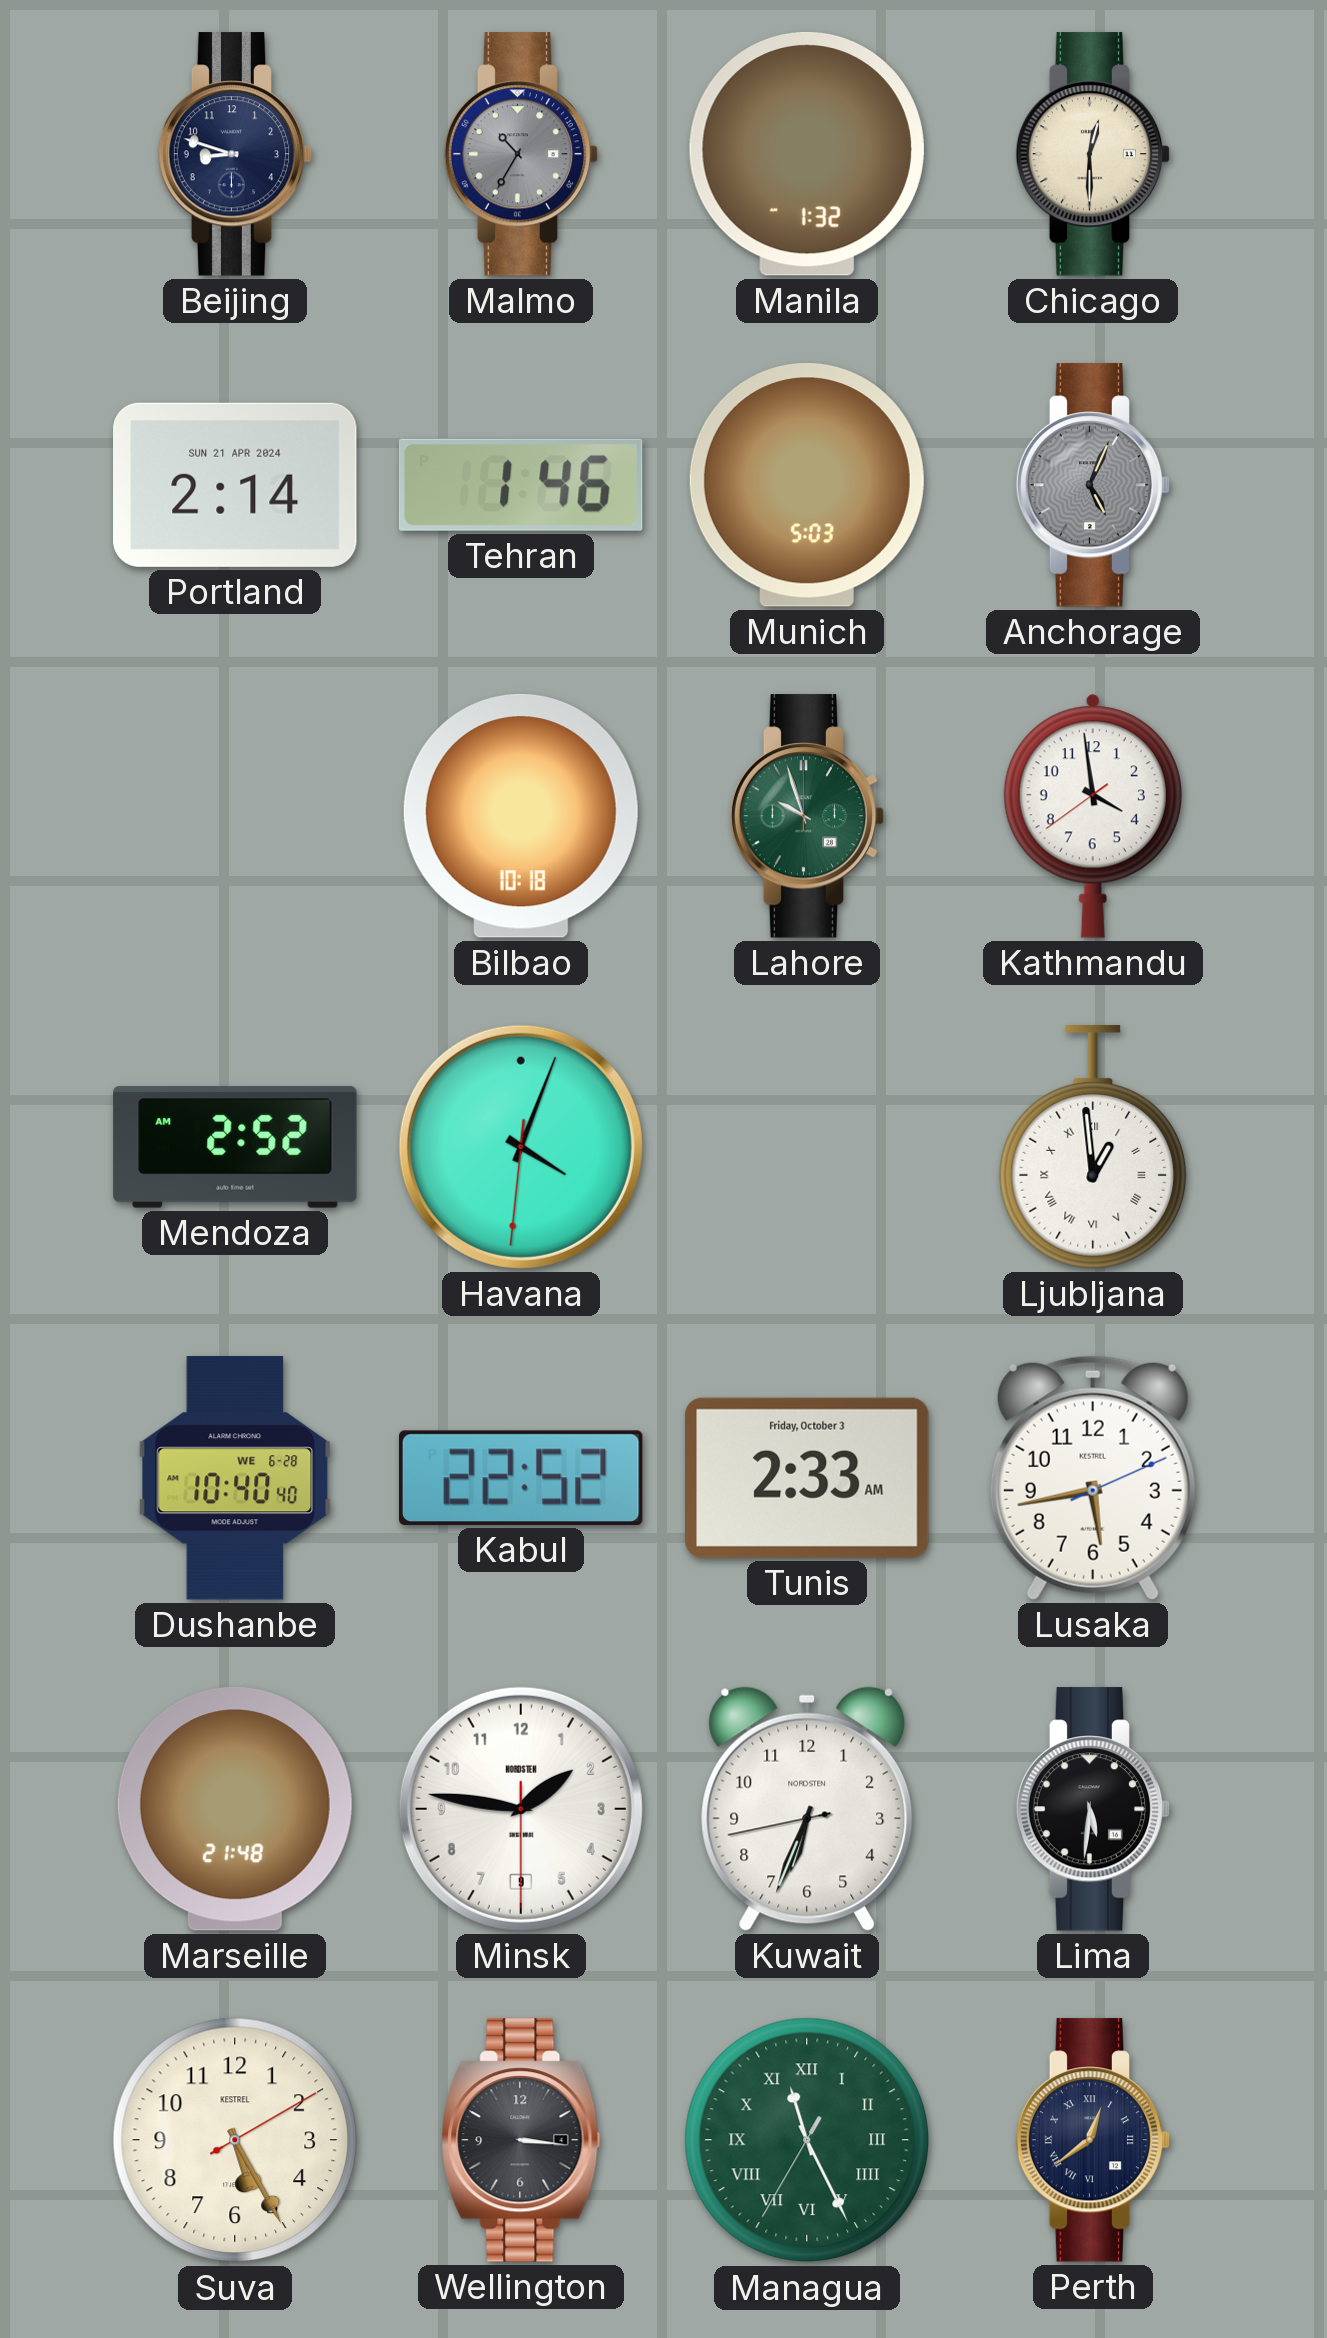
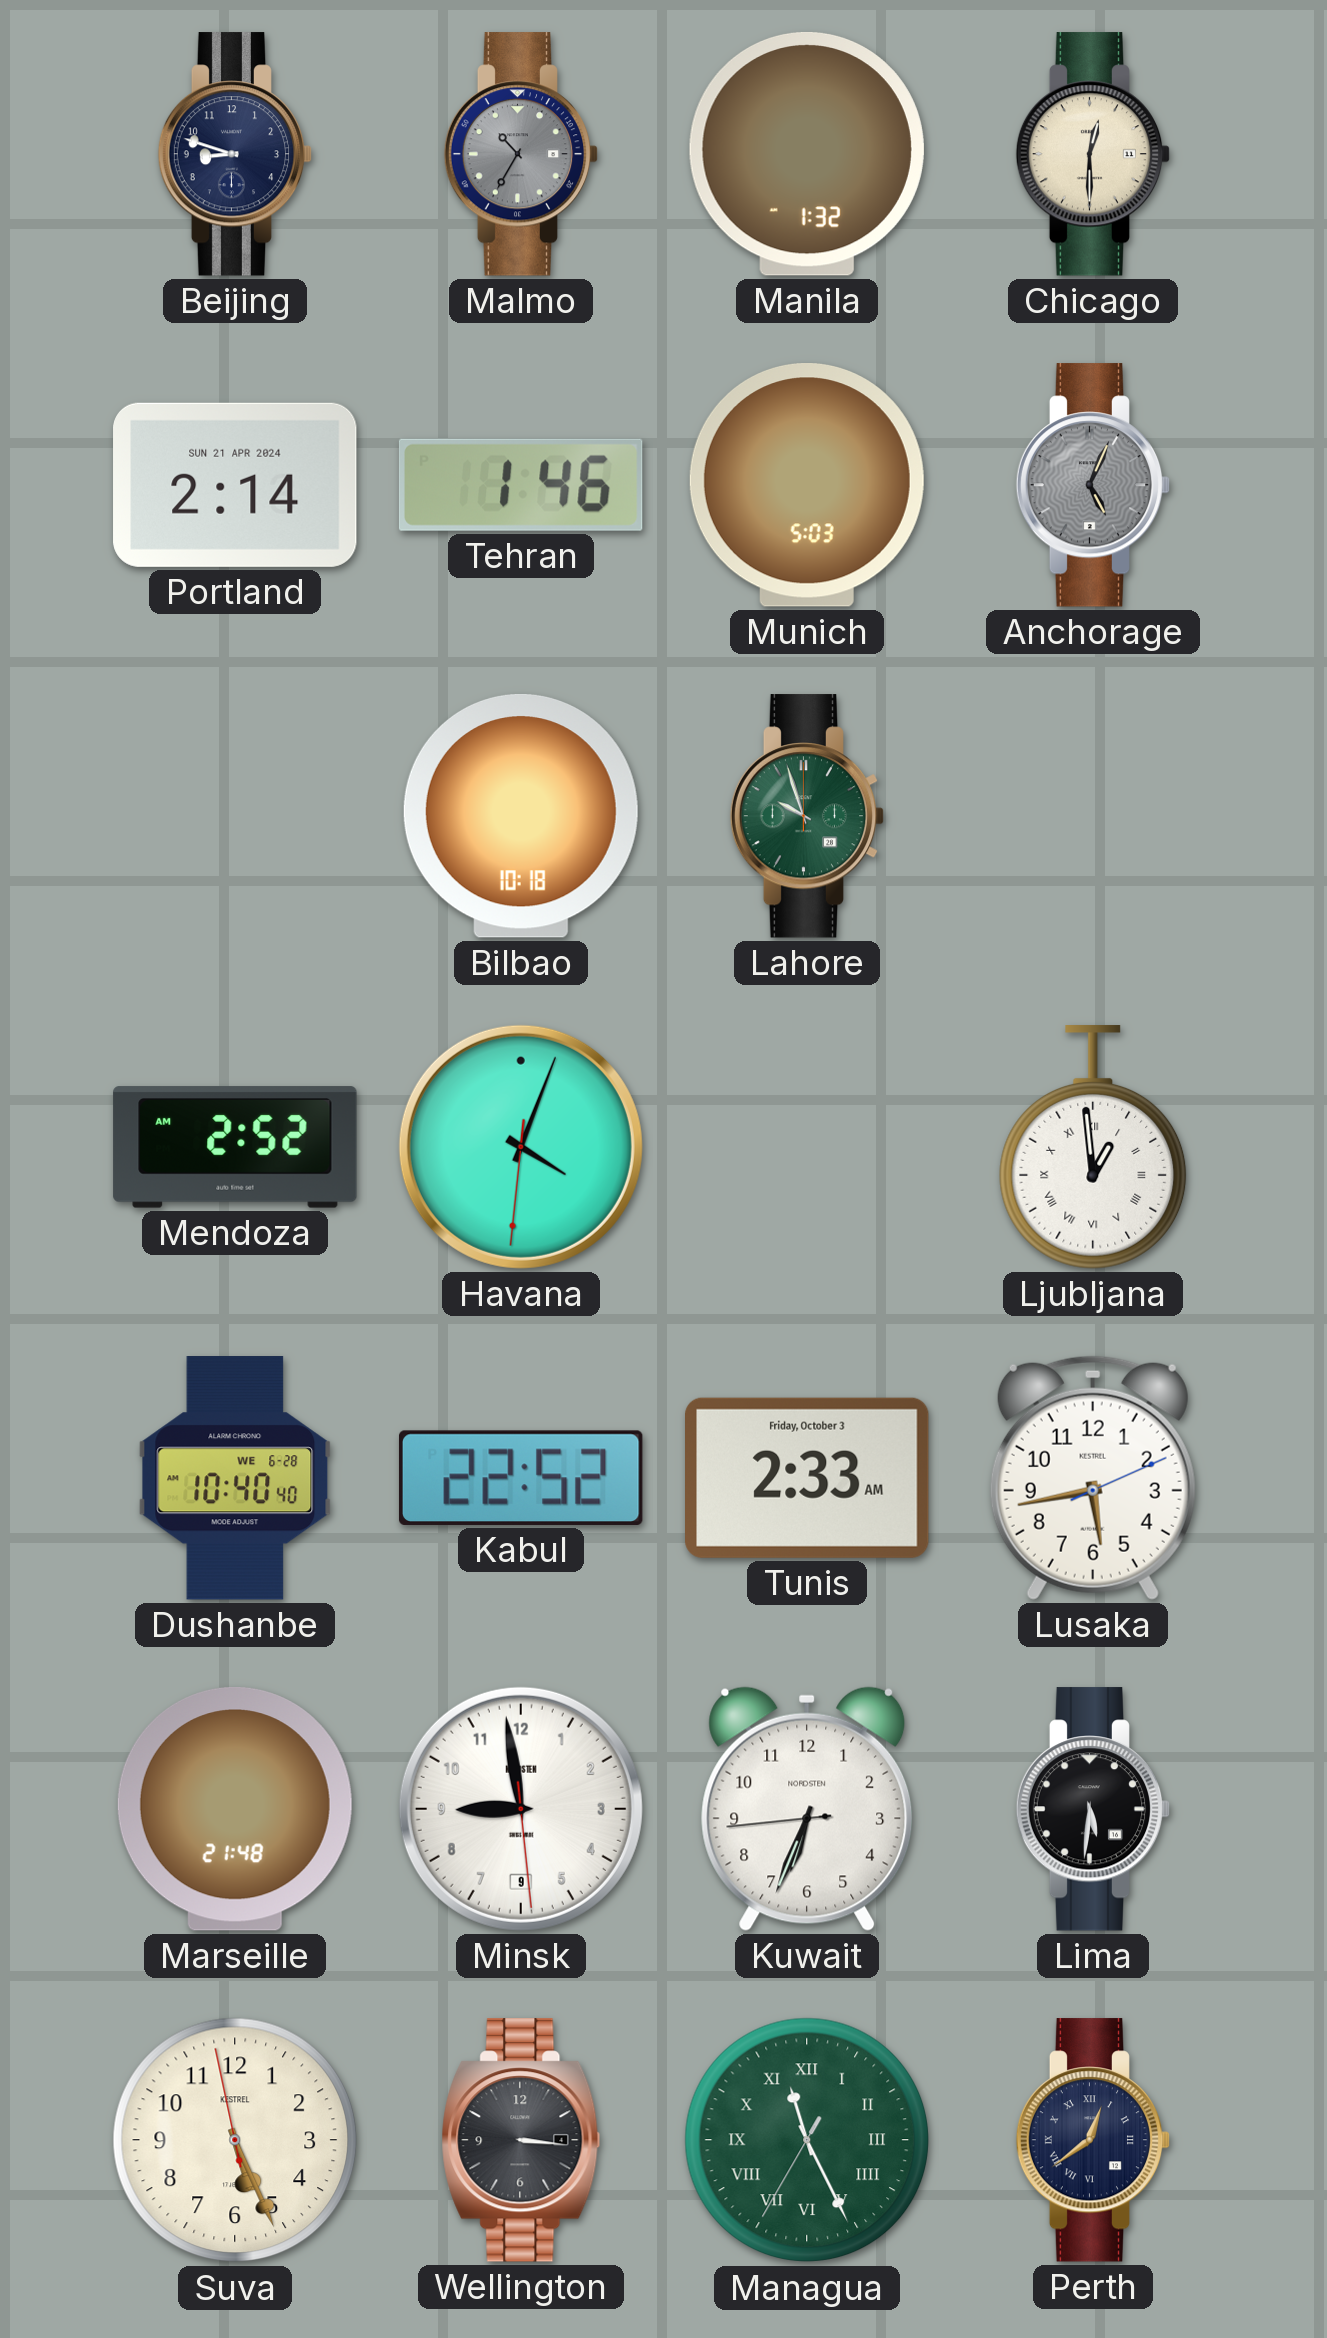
Kathmandu: 3:58 -> none (1093, 816)
Minsk: 1:46 -> 8:58 (521, 1809)
Kuwait: 6:33:43 -> 6:33:44 (807, 1809)
Suva: 5:25:10 -> 5:25:58 (235, 2140)
